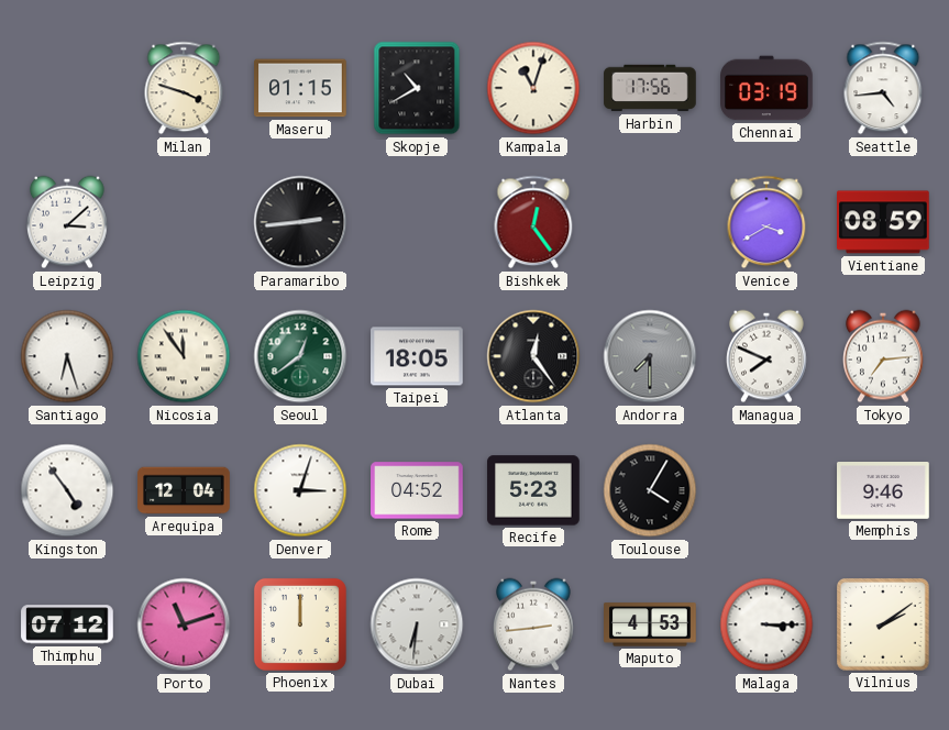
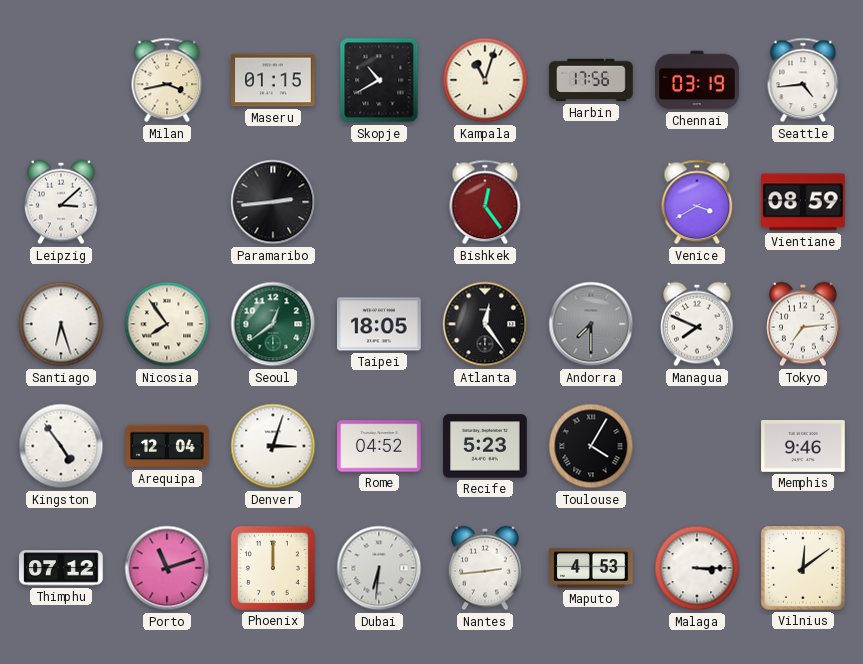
Milan: 3:48 -> 3:43 (167, 80)
Nicosia: 11:54 -> 7:54 (167, 324)
Vilnius: 2:09 -> 12:09 (803, 568)
